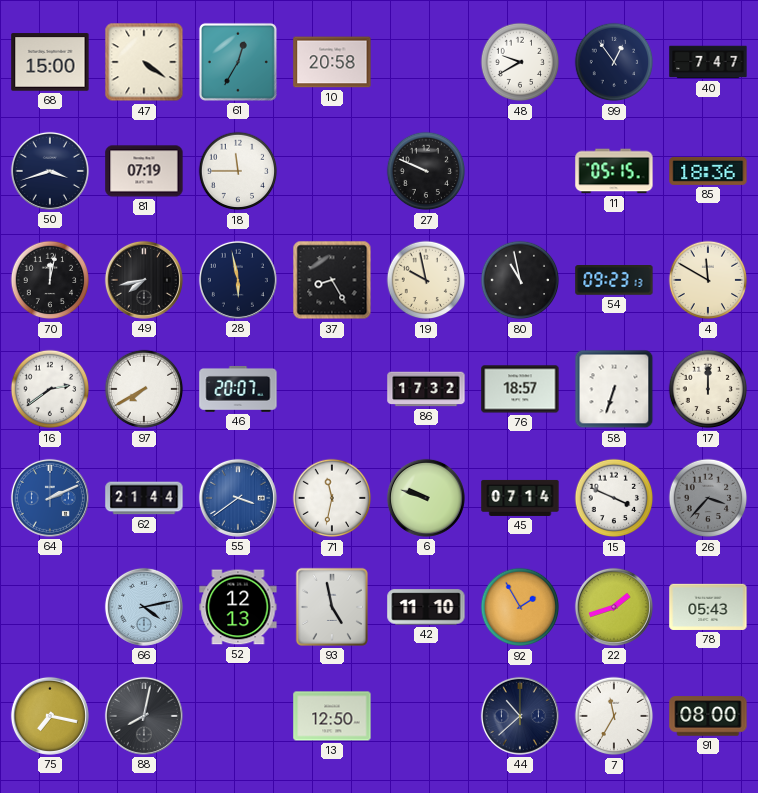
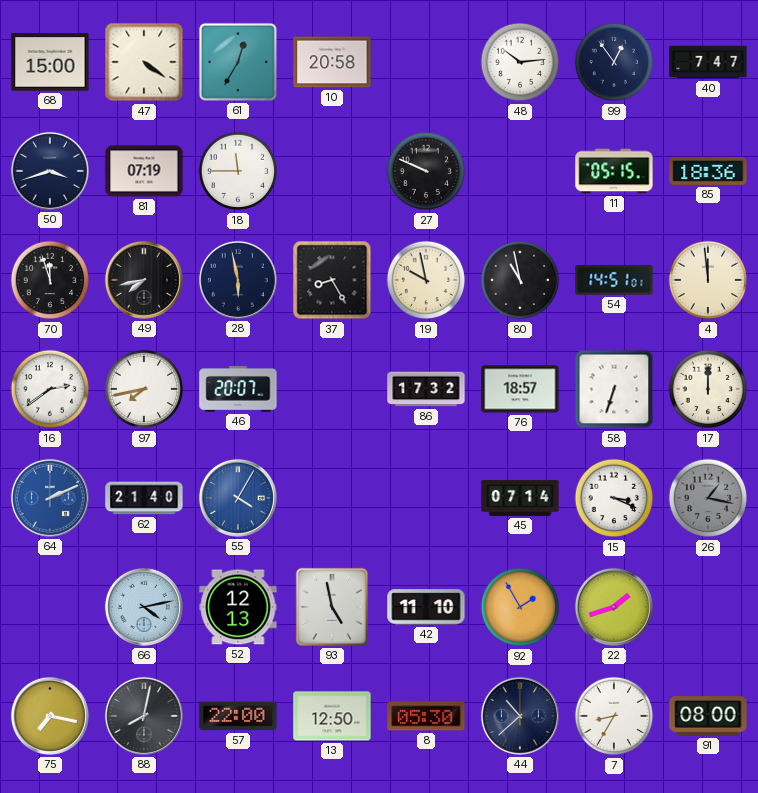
48: 9:40 -> 10:14 (520, 62)
70: 12:02 -> 11:57 (50, 280)
54: 09:23 -> 14:51 (614, 281)
4: 11:50 -> 11:59 (708, 280)
97: 7:40 -> 7:43 (144, 389)
62: 21:44 -> 21:40 (144, 498)
55: 3:39 -> 4:05 (238, 498)
71: 11:32 -> none (332, 498)
6: 9:48 -> none (426, 498)
15: 3:49 -> 3:19 (614, 498)
26: 3:37 -> 1:17 (708, 498)
78: 05:43 -> none (708, 607)
57: none -> 22:00 (238, 716)
8: none -> 05:30 (426, 716)
7: 11:35 -> 8:35 (614, 716)
